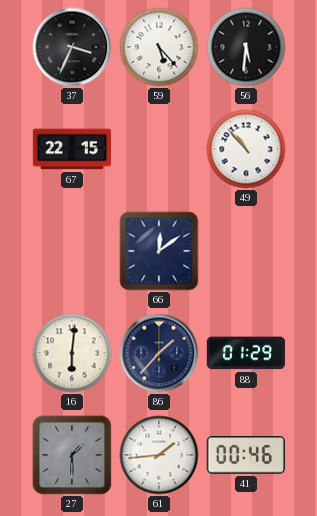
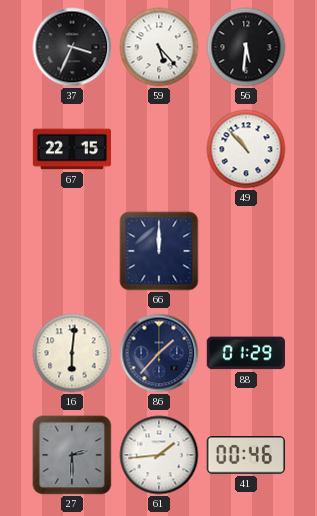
66: 12:09 -> 12:00 (159, 251)
27: 1:30 -> 2:30 (72, 455)
